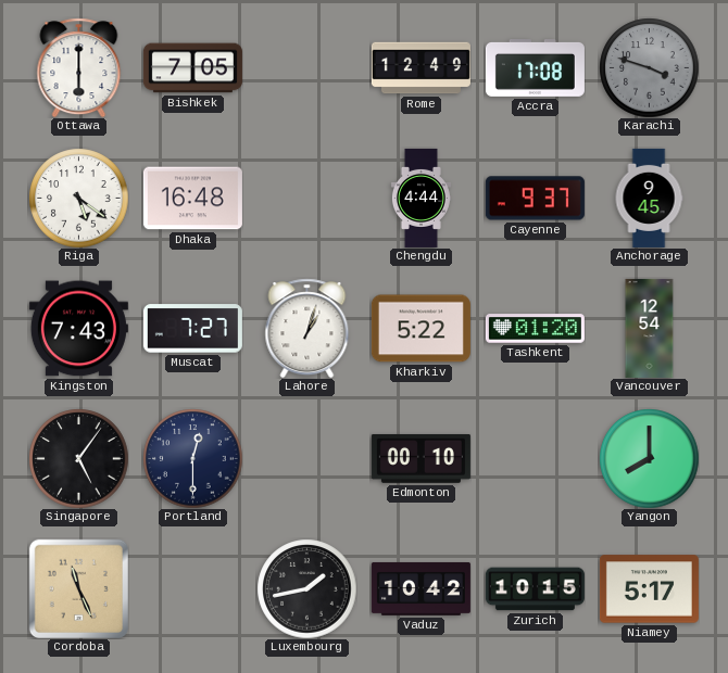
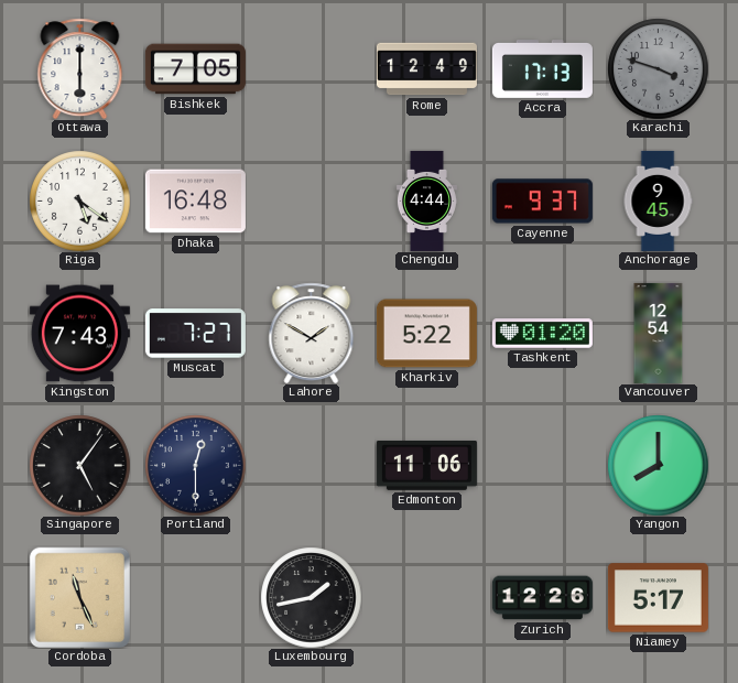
Accra: 17:08 -> 17:13 (542, 69)
Lahore: 1:03 -> 1:50 (312, 333)
Edmonton: 00:10 -> 11:06 (426, 465)
Vaduz: 10:42 -> none (421, 588)
Zurich: 10:15 -> 12:26 (542, 598)
